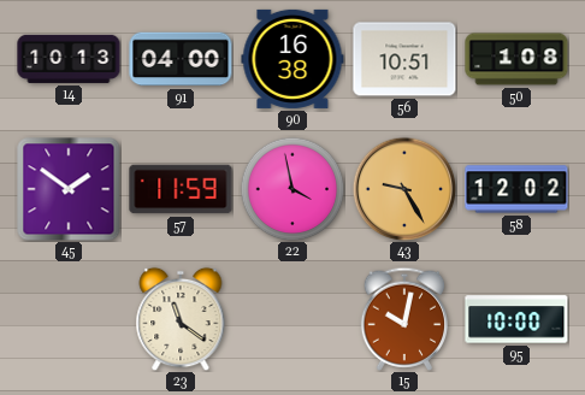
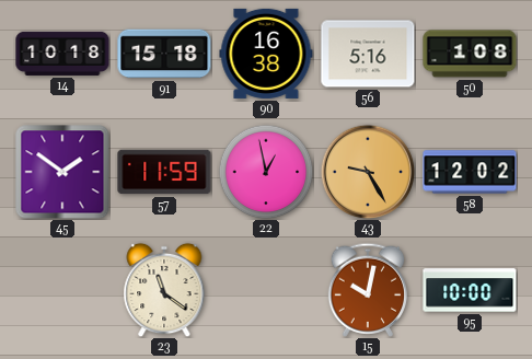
14: 10:13 -> 10:18 (62, 54)
91: 04:00 -> 15:18 (164, 54)
56: 10:51 -> 5:16 (368, 54)
22: 3:58 -> 12:58 (266, 172)
